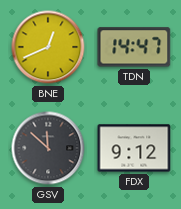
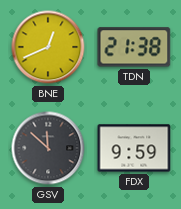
TDN: 14:47 -> 21:38 (134, 47)
FDX: 9:12 -> 9:59 (134, 148)
